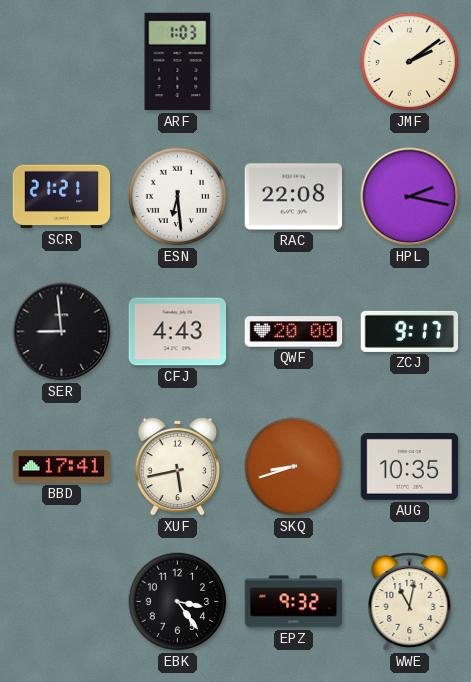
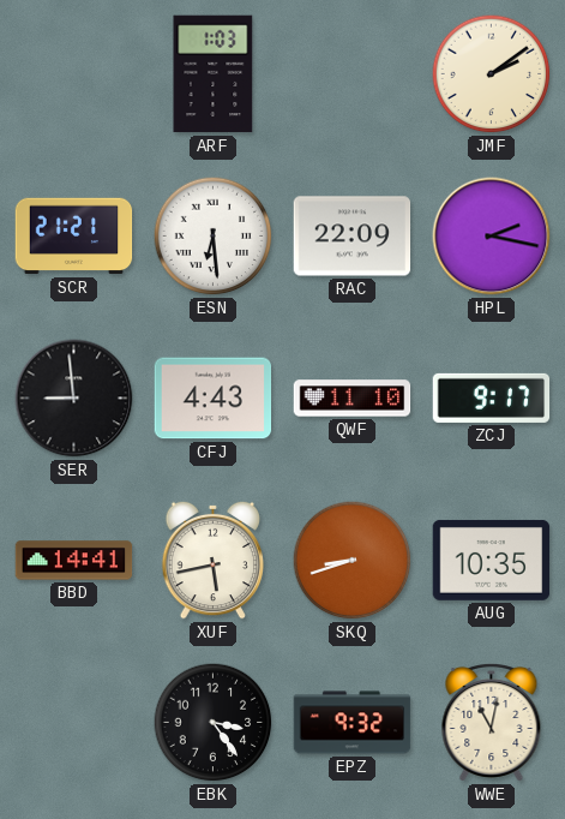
RAC: 22:08 -> 22:09 (353, 237)
QWF: 20:00 -> 11:10 (353, 399)
BBD: 17:41 -> 14:41 (74, 561)
